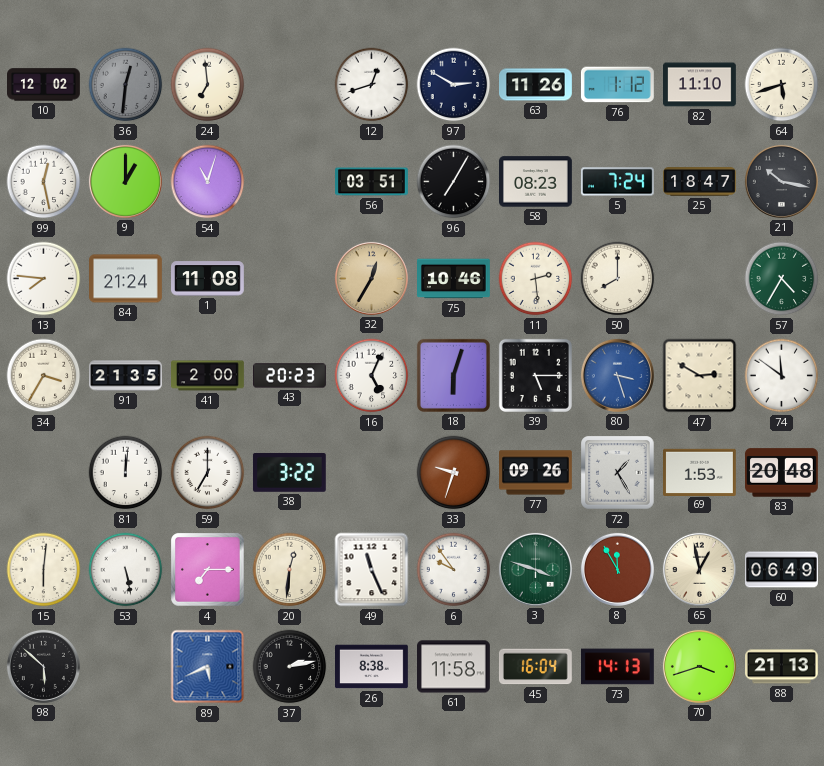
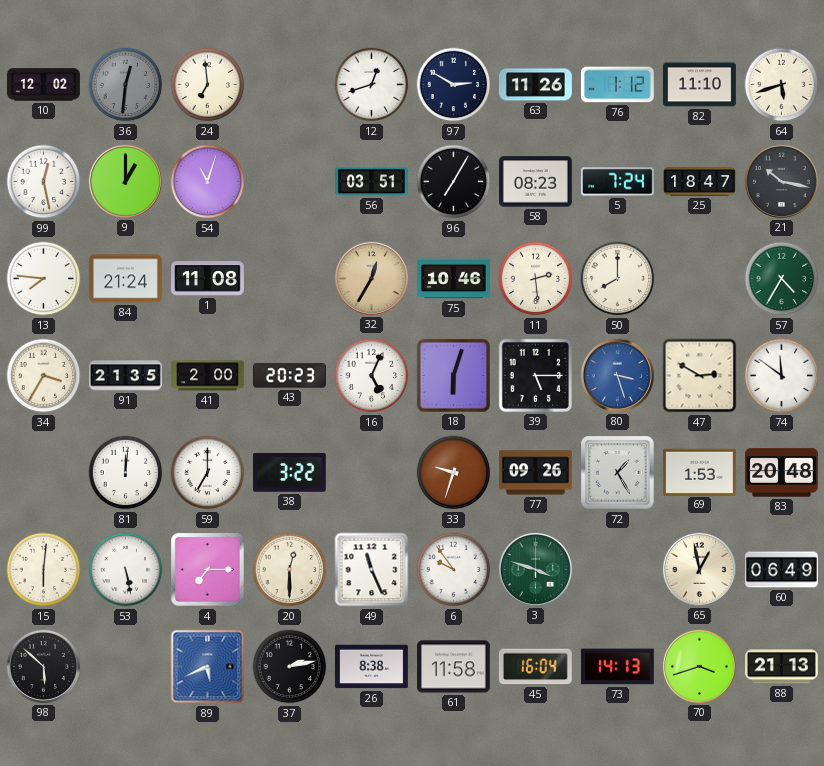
20: 12:31 -> 12:30 (290, 570)
8: 11:55 -> none (617, 569)
